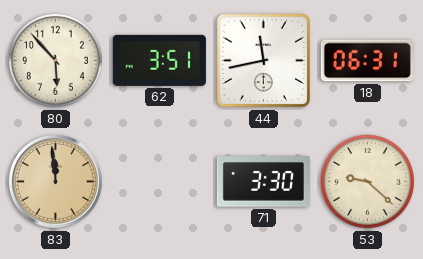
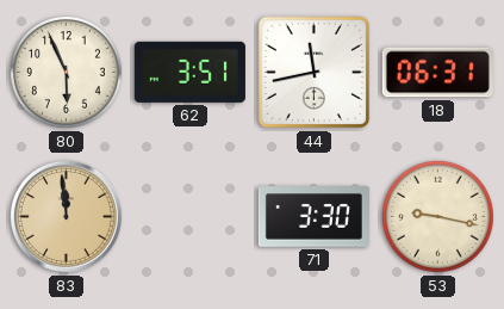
80: 5:53 -> 5:56 (66, 72)
53: 9:22 -> 9:17 (437, 216)
